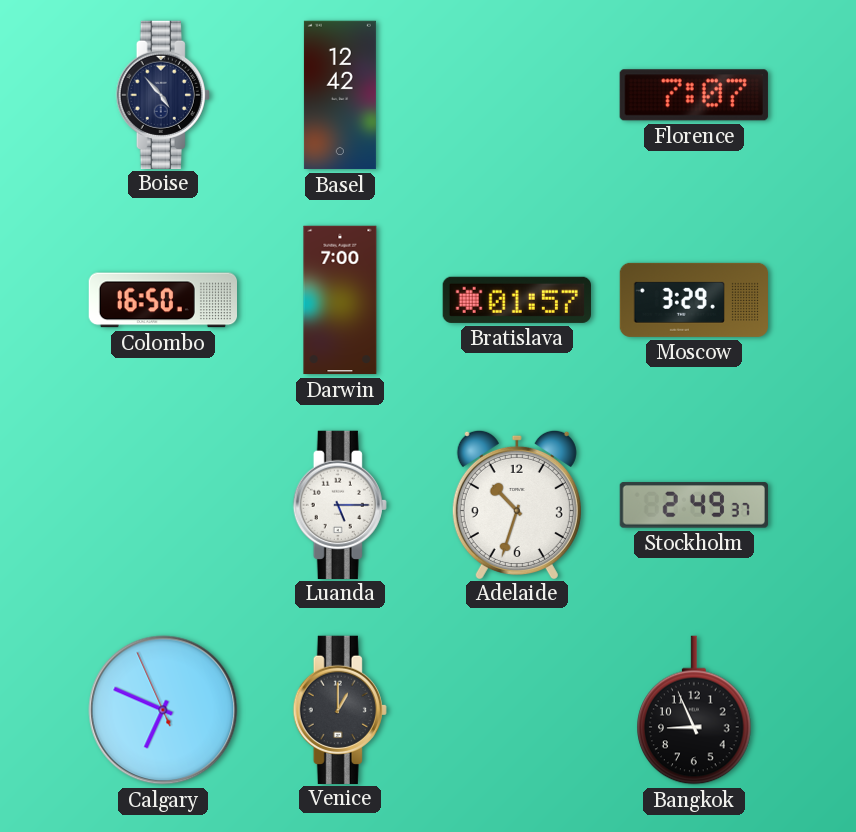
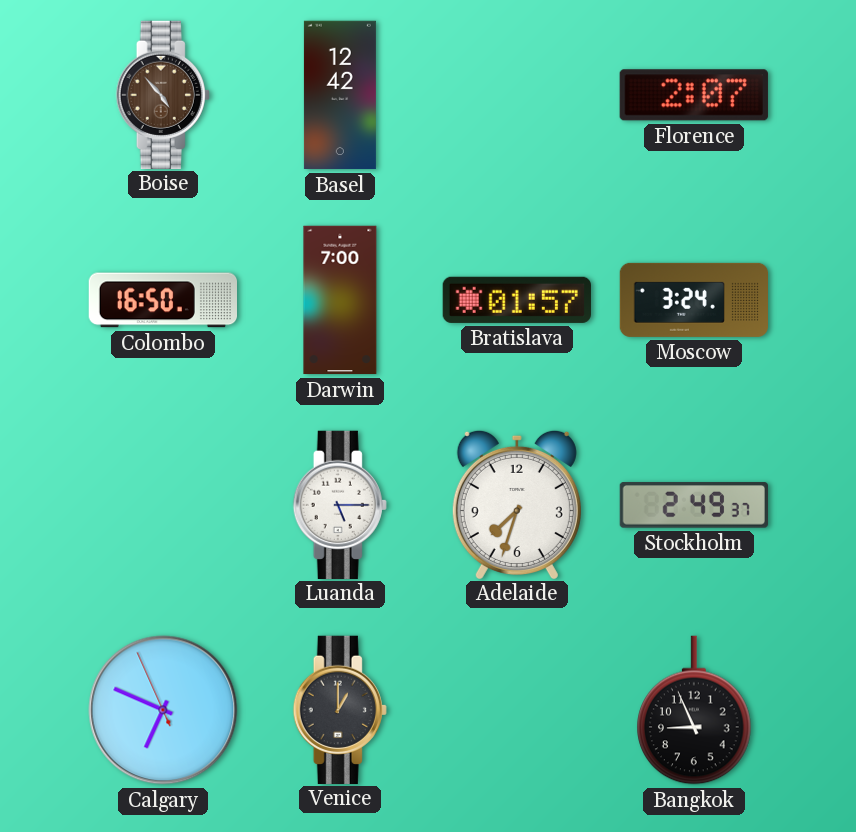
Boise dial: navy -> brown (163, 94)
Florence: 7:07 -> 2:07 (694, 95)
Moscow: 3:29 -> 3:24 (693, 300)
Adelaide: 10:33 -> 7:33 (517, 504)
